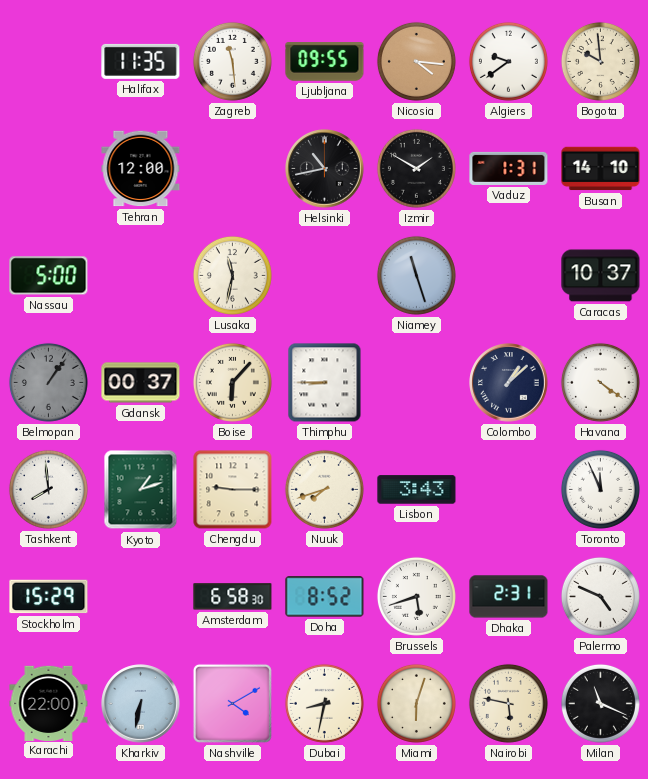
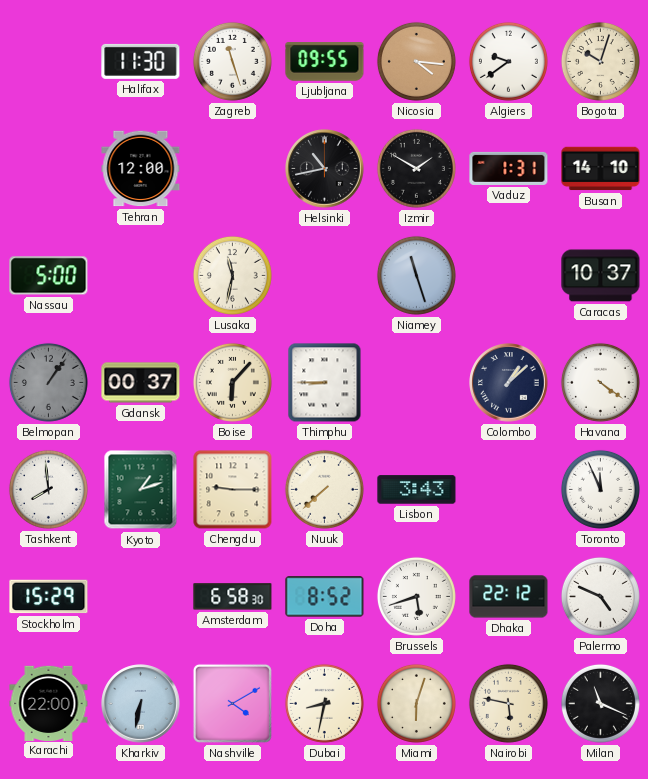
Halifax: 11:35 -> 11:30 (141, 61)
Zagreb: 11:29 -> 11:27 (232, 61)
Bogota: 9:59 -> 10:03 (600, 61)
Nuuk: 7:42 -> 7:38 (324, 489)
Dhaka: 2:31 -> 22:12 (509, 597)
